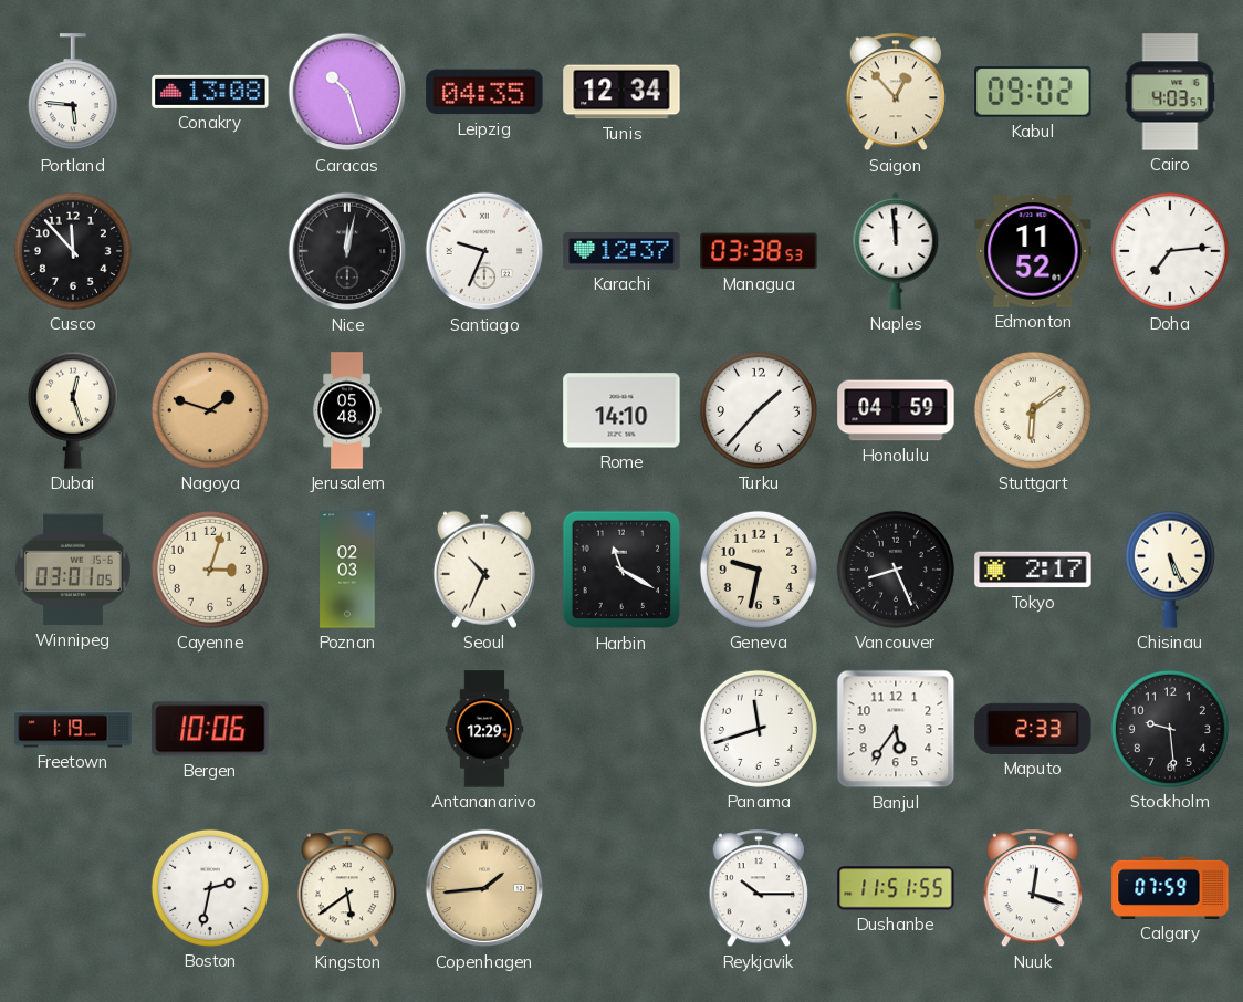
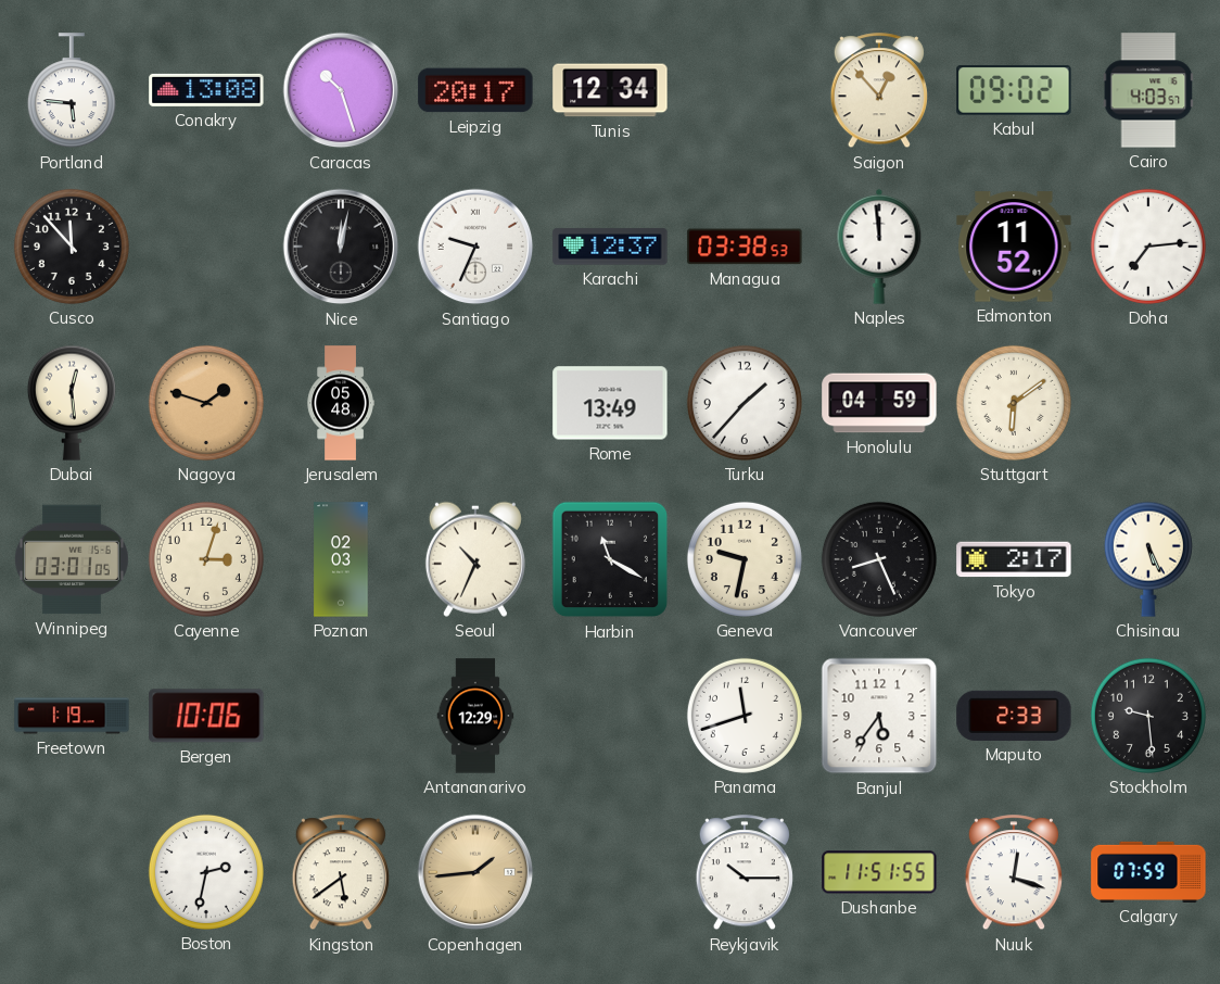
Leipzig: 04:35 -> 20:17 (475, 90)
Dubai: 12:27 -> 12:29 (72, 403)
Rome: 14:10 -> 13:49 (610, 403)
